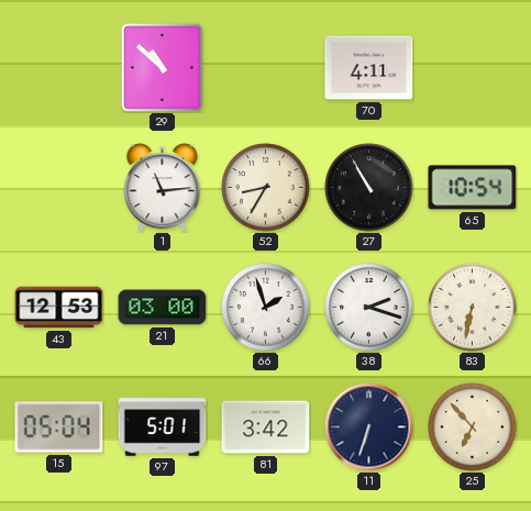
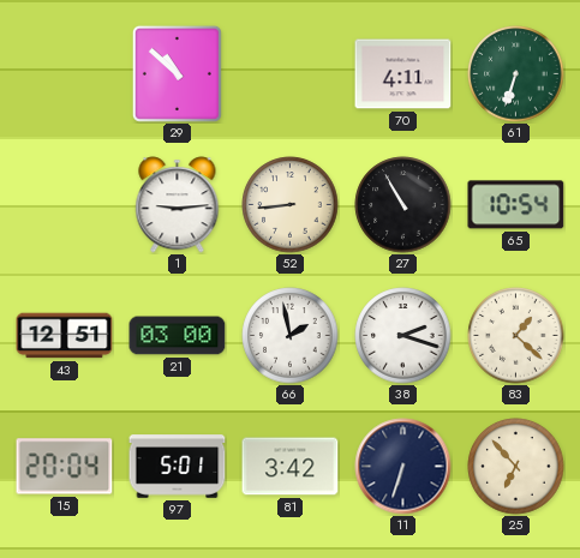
61: none -> 6:33 (516, 74)
1: 11:14 -> 9:14 (178, 205)
52: 8:35 -> 8:44 (291, 205)
43: 12:53 -> 12:51 (65, 336)
66: 1:57 -> 1:58 (291, 336)
83: 6:32 -> 1:22 (516, 336)
15: 05:04 -> 20:04 (65, 467)
